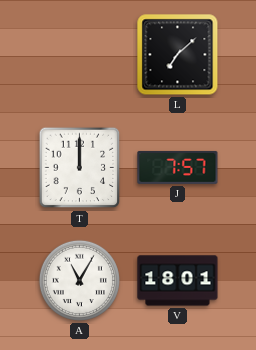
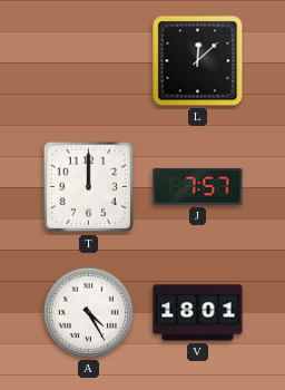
L: 7:08 -> 12:08 (198, 61)
A: 11:05 -> 4:25 (88, 312)
